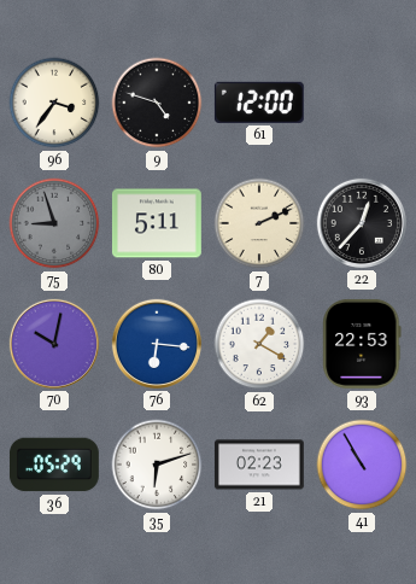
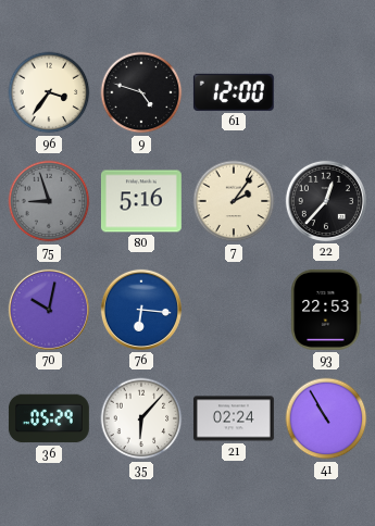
80: 5:11 -> 5:16 (141, 201)
7: 2:11 -> 2:06 (234, 201)
62: 1:20 -> none (259, 344)
35: 6:12 -> 6:07 (141, 418)
21: 02:23 -> 02:24 (234, 418)
